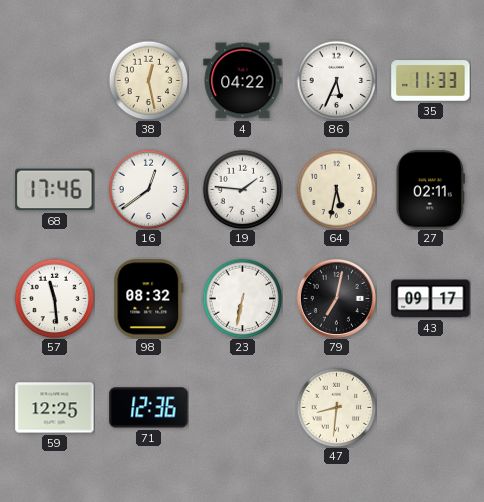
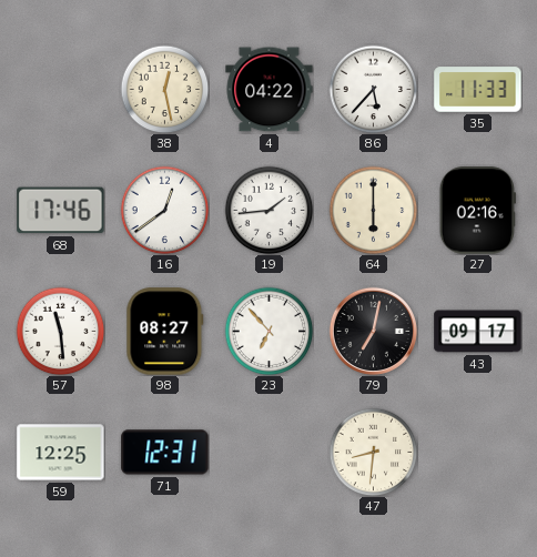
86: 5:34 -> 5:37 (373, 89)
19: 1:46 -> 1:44 (268, 210)
64: 5:32 -> 6:00 (373, 210)
27: 02:11 -> 02:16 (477, 211)
98: 08:32 -> 08:27 (165, 332)
23: 6:32 -> 6:53 (268, 331)
71: 12:36 -> 12:31 (165, 453)
